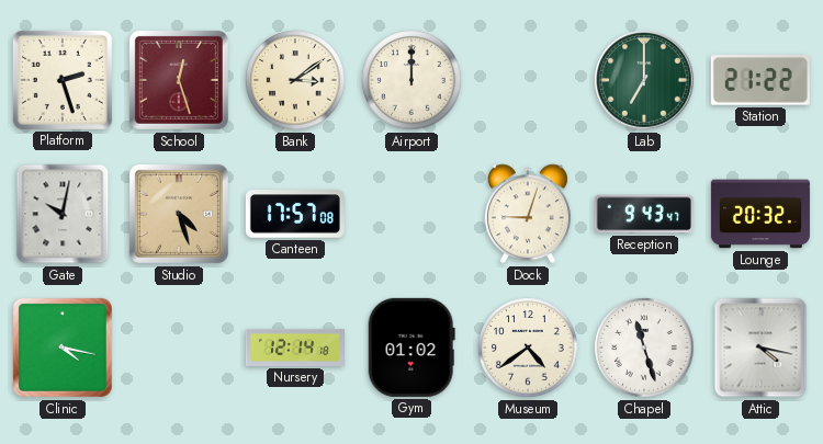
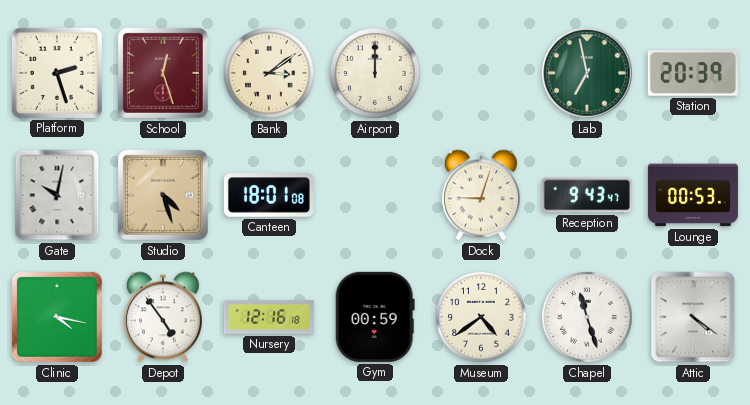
Lab: 7:00 -> 6:58 (587, 73)
Station: 21:22 -> 20:39 (693, 73)
Canteen: 17:57 -> 18:01 (269, 195)
Lounge: 20:32 -> 00:53 (693, 195)
Depot: none -> 4:54 (163, 317)
Nursery: 12:14 -> 12:16 (269, 317)
Gym: 01:02 -> 00:59 (375, 317)
Attic: 4:17 -> 4:21 (693, 317)
